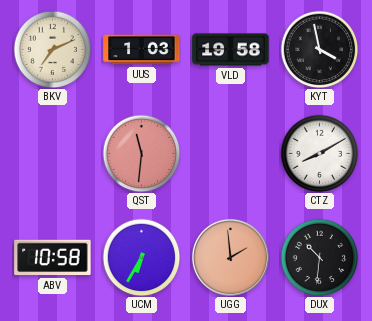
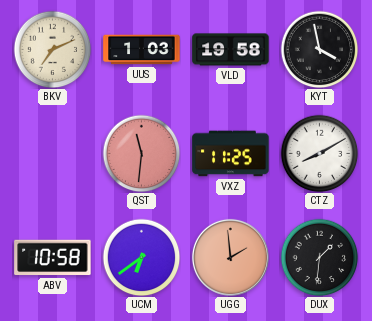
VXZ: none -> 11:25 (231, 154)
UCM: 6:35 -> 6:39 (141, 257)
DUX: 10:31 -> 1:31 (319, 257)
